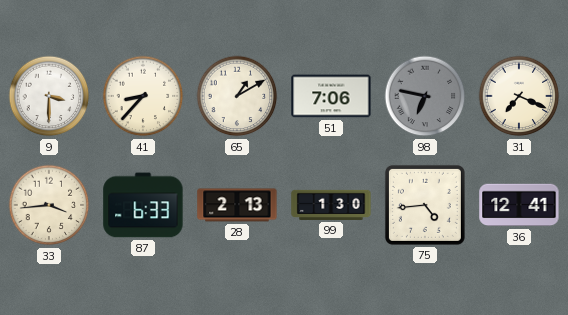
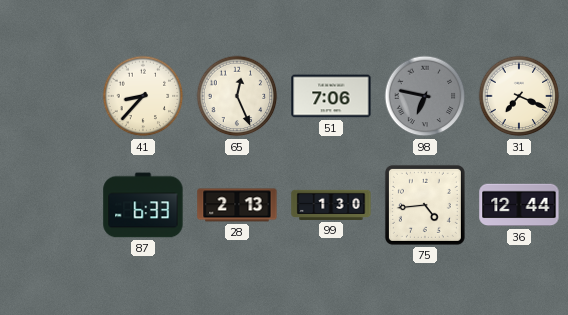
9: 3:30 -> none (49, 96)
65: 1:10 -> 12:26 (237, 96)
33: 3:44 -> none (49, 205)
36: 12:41 -> 12:44 (519, 205)
